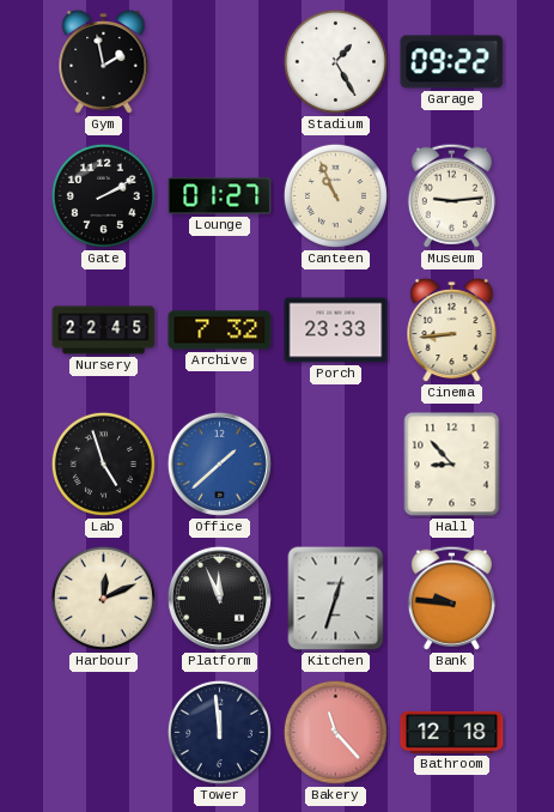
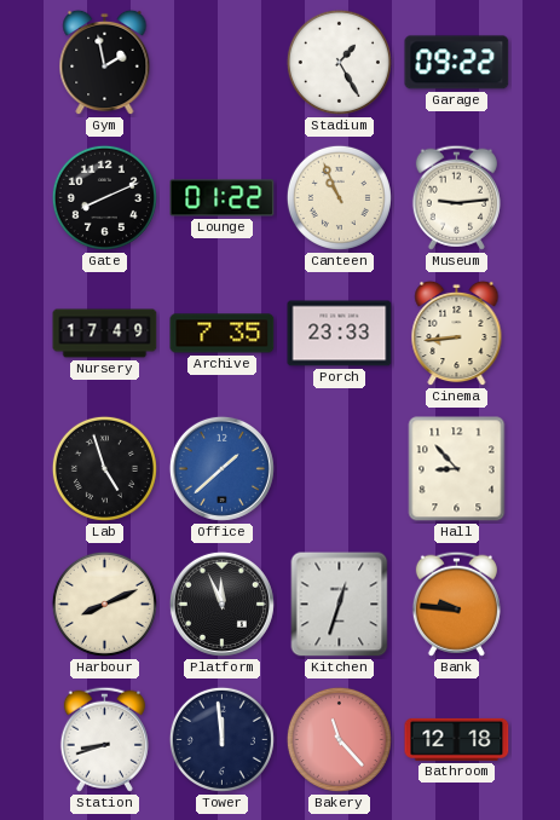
Gate: 2:10 -> 8:11 (104, 197)
Lounge: 01:27 -> 01:22 (223, 198)
Nursery: 22:45 -> 17:49 (105, 334)
Archive: 7:32 -> 7:35 (223, 334)
Harbour: 12:11 -> 8:11 (104, 604)
Station: none -> 8:42 (104, 739)
